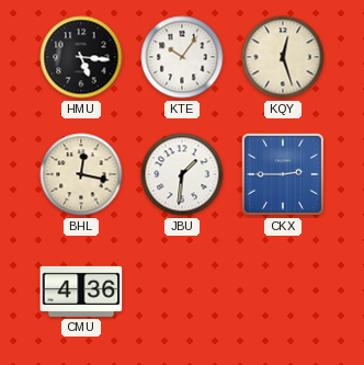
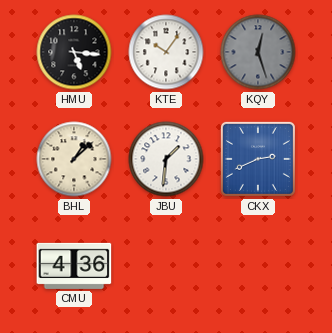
KQY dial: cream -> grey (258, 52)
BHL: 12:17 -> 1:08 (74, 159)
CKX: 2:45 -> 2:41 (258, 159)
